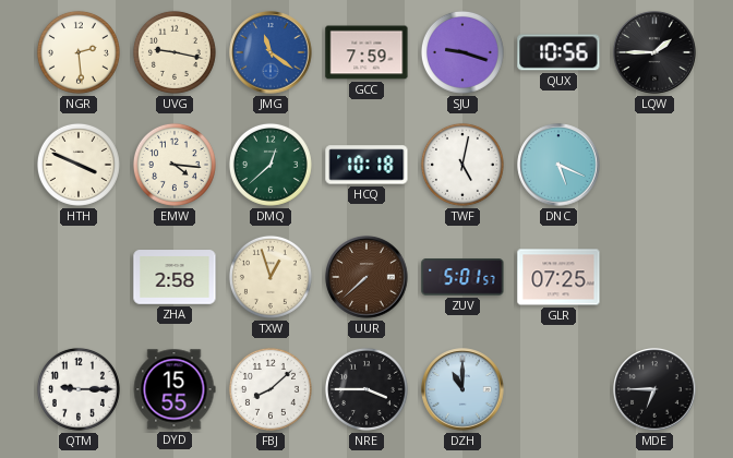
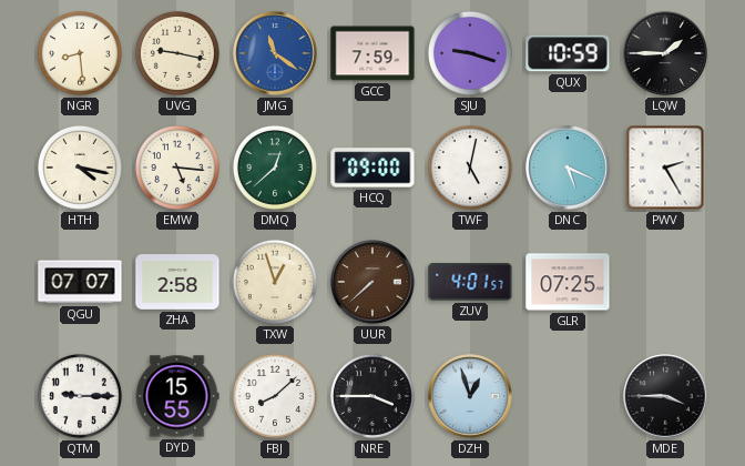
NGR: 2:29 -> 8:29 (80, 53)
QUX: 10:56 -> 10:59 (568, 53)
HTH: 3:49 -> 4:17 (80, 168)
EMW: 4:16 -> 5:16 (177, 168)
HCQ: 10:18 -> 09:00 (372, 168)
PWV: none -> 2:25 (665, 168)
QGU: none -> 07:07 (80, 282)
ZUV: 5:01 -> 4:01 (470, 282)
DZH: 11:00 -> 12:57 (470, 396)
MDE: 6:45 -> 3:45 (665, 396)
